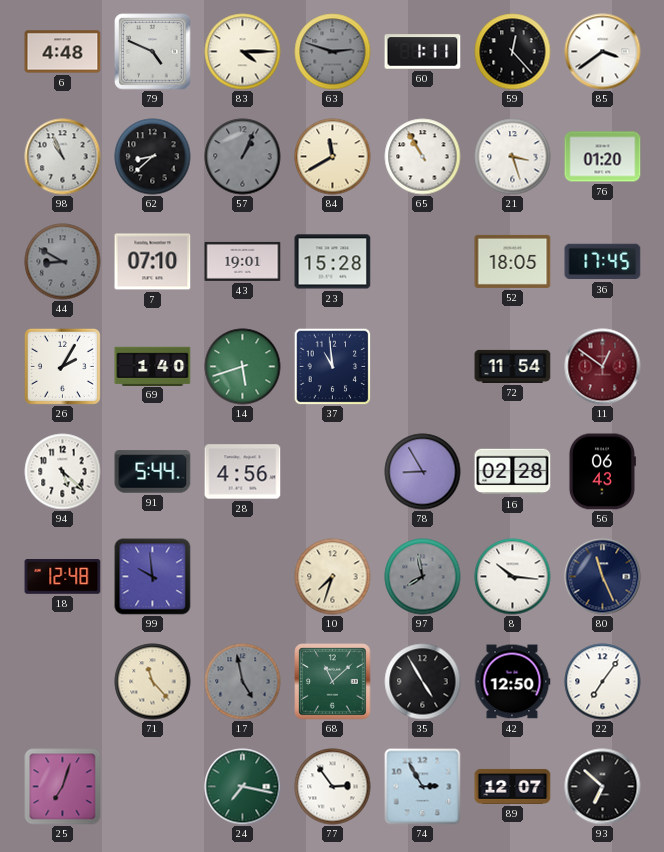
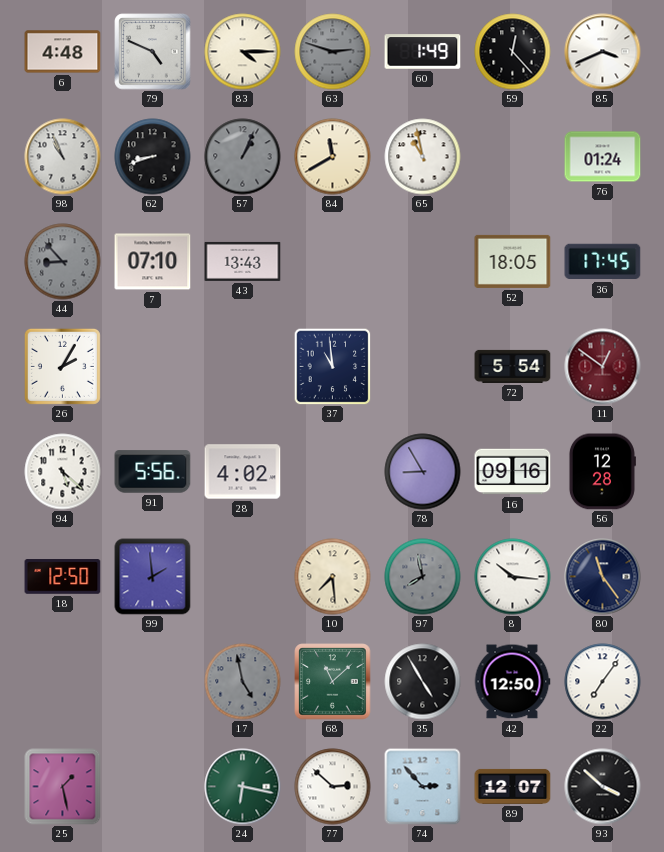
60: 1:11 -> 1:49 (423, 52)
85: 3:39 -> 3:41 (603, 52)
62: 8:38 -> 8:42 (153, 157)
65: 10:55 -> 10:58 (423, 157)
21: 3:27 -> none (513, 157)
76: 01:20 -> 01:24 (603, 157)
44: 8:50 -> 8:53 (63, 262)
43: 19:01 -> 13:43 (243, 261)
23: 15:28 -> none (333, 262)
69: 1:40 -> none (153, 366)
14: 5:42 -> none (243, 367)
72: 11:54 -> 5:54 (513, 366)
91: 5:44 -> 5:56 (153, 472)
28: 4:56 -> 4:02 (243, 472)
16: 02:28 -> 09:16 (513, 472)
56: 06:43 -> 12:28 (602, 472)
18: 12:48 -> 12:50 (63, 577)
99: 9:59 -> 1:59 (153, 577)
10: 7:33 -> 7:29 (333, 577)
80: 11:26 -> 11:24 (603, 577)
71: 11:23 -> none (153, 682)
25: 7:03 -> 1:28 (63, 787)
24: 7:17 -> 6:17 (243, 787)
77: 2:54 -> 2:52 (333, 787)
74: 2:55 -> 2:53 (423, 787)
93: 6:52 -> 3:52 (603, 787)
